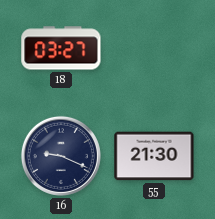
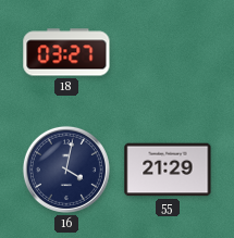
16: 9:19 -> 4:02 (66, 170)
55: 21:30 -> 21:29 (168, 170)
